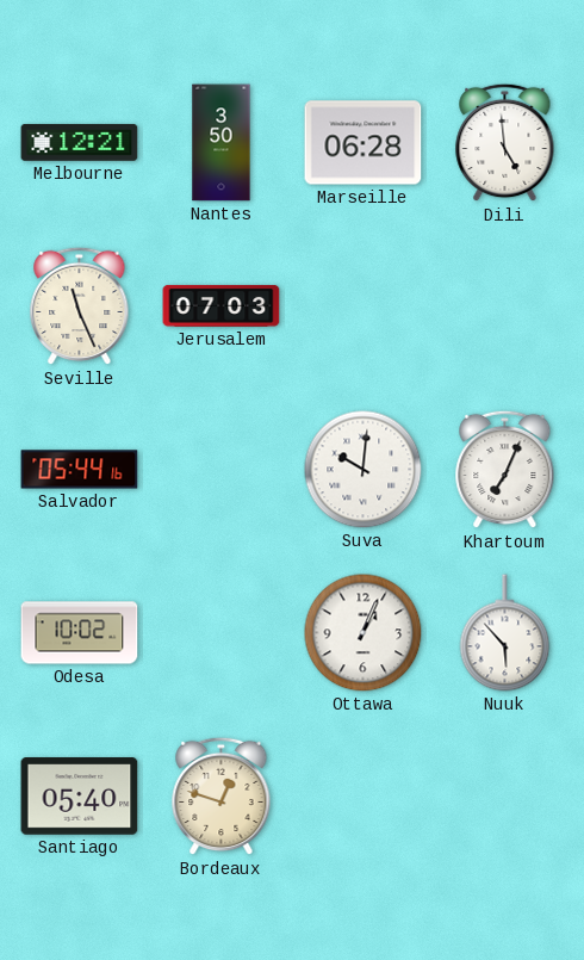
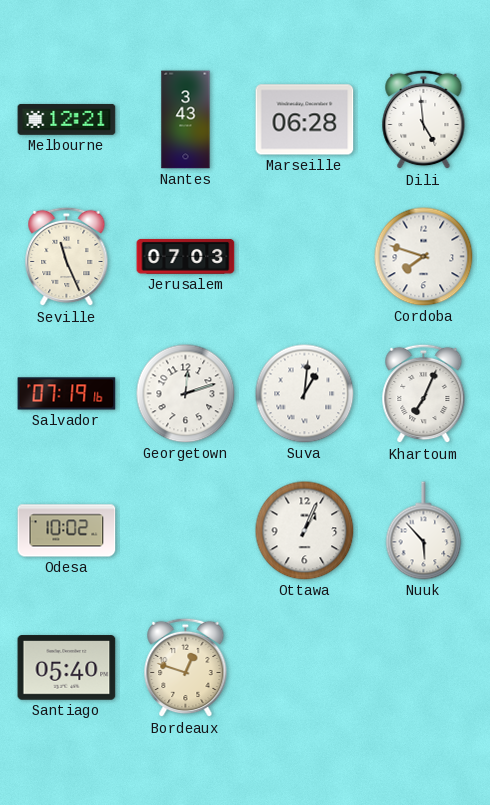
Nantes: 3:50 -> 3:43 (186, 120)
Cordoba: none -> 7:48 (424, 257)
Salvador: 05:44 -> 07:19 (67, 394)
Georgetown: none -> 12:12 (186, 394)
Suva: 10:01 -> 1:01 (305, 394)
